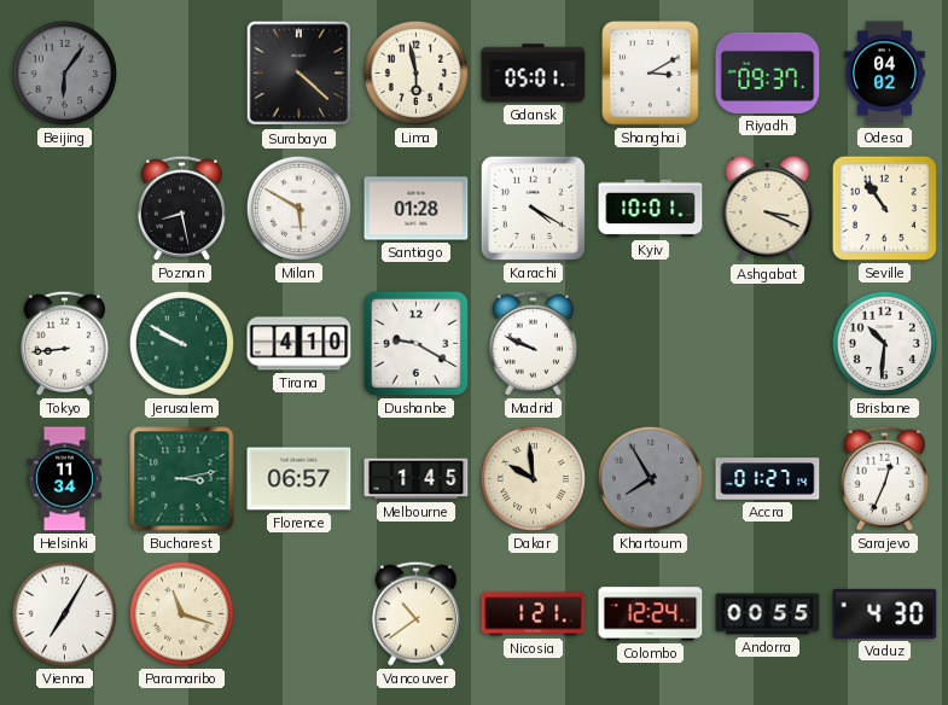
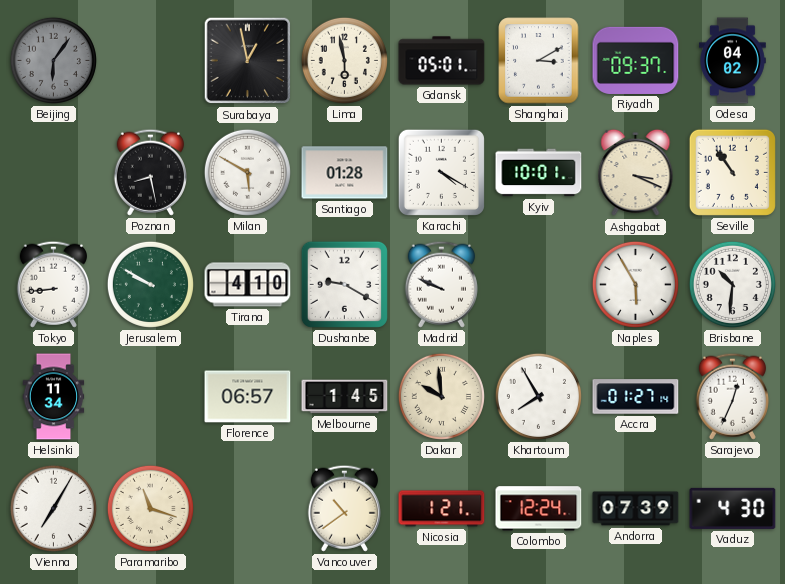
Surabaya: 4:22 -> 12:58 (248, 61)
Naples: none -> 5:55 (635, 284)
Bucharest: 3:13 -> none (182, 479)
Khartoum dial: grey -> white (538, 396)
Andorra: 00:55 -> 07:39 (636, 509)
